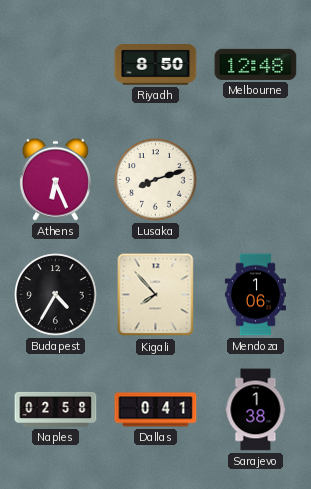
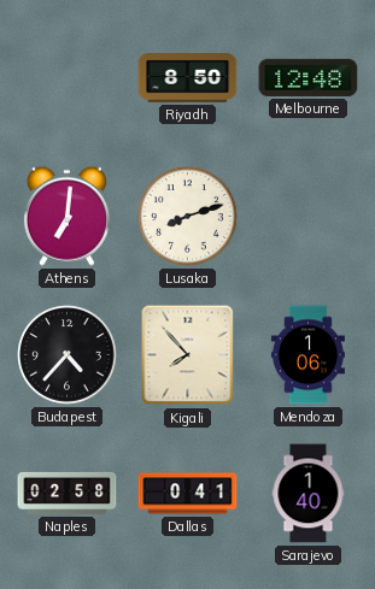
Athens: 6:26 -> 7:01 (66, 216)
Budapest: 4:35 -> 4:37 (68, 355)
Sarajevo: 1:38 -> 1:40 (309, 494)
